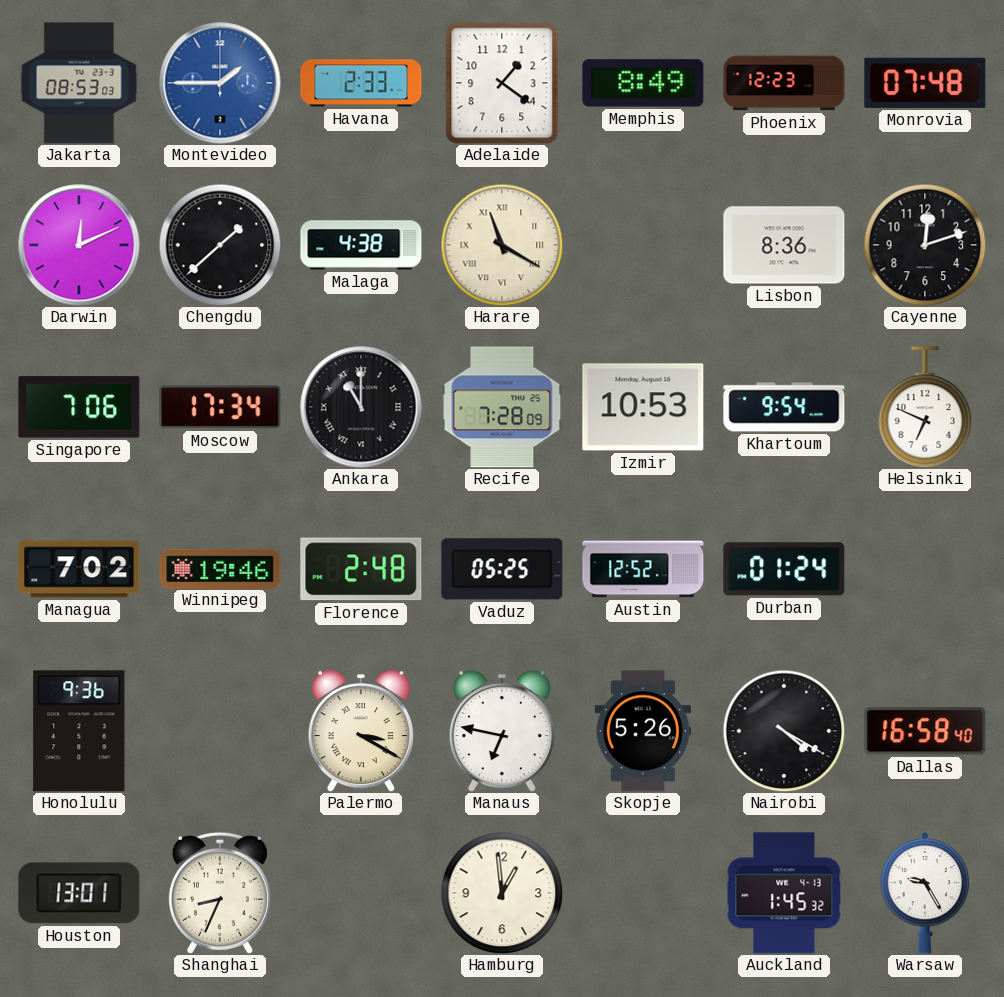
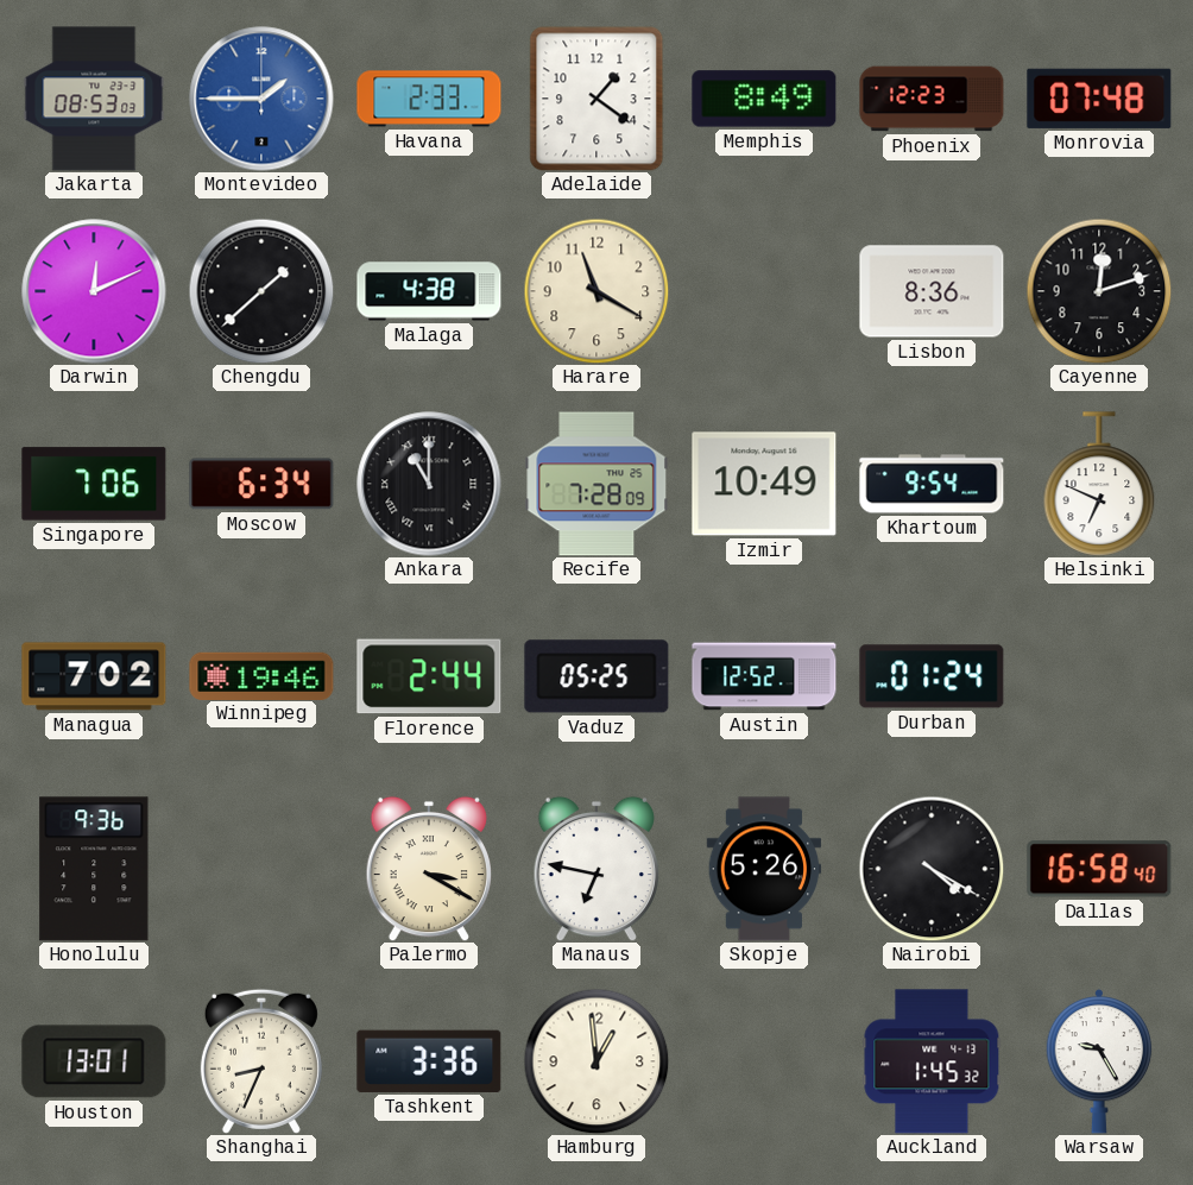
Harare numerals: Roman -> Arabic (596, 291)
Moscow: 17:34 -> 6:34 (261, 484)
Izmir: 10:53 -> 10:49 (764, 484)
Florence: 2:48 -> 2:44 (429, 676)
Tashkent: none -> 3:36 (429, 1061)
